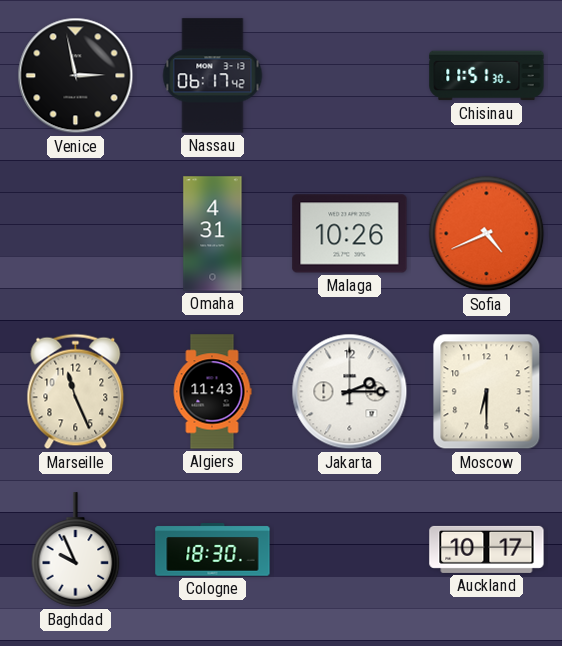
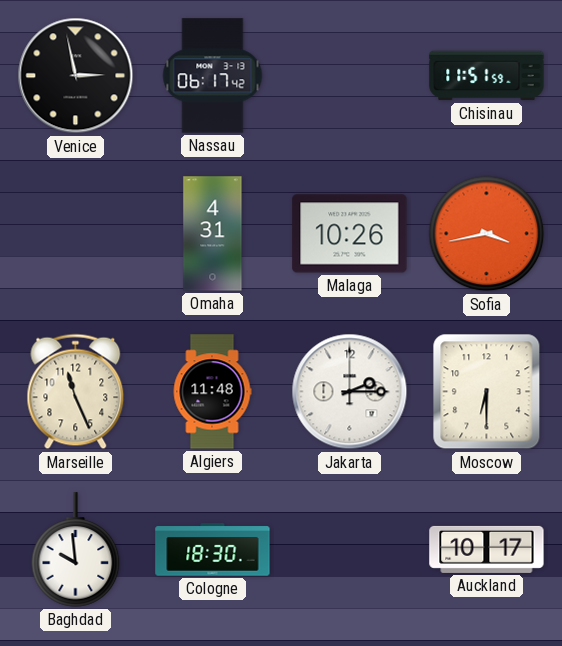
Chisinau: 11:51:30 -> 11:51:59 (487, 76)
Sofia: 4:41 -> 3:43 (487, 234)
Algiers: 11:43 -> 11:48 (212, 392)
Baghdad: 9:56 -> 9:59 (76, 550)
